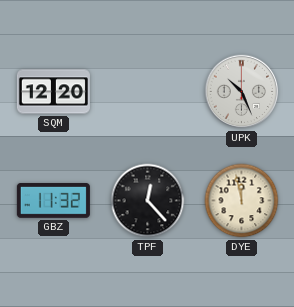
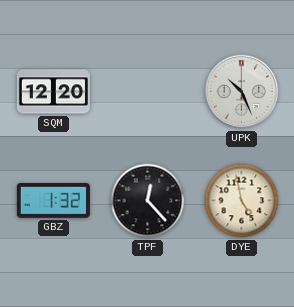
GBZ: 11:32 -> 1:32 (53, 201)
DYE: 11:58 -> 4:58 (242, 201)
